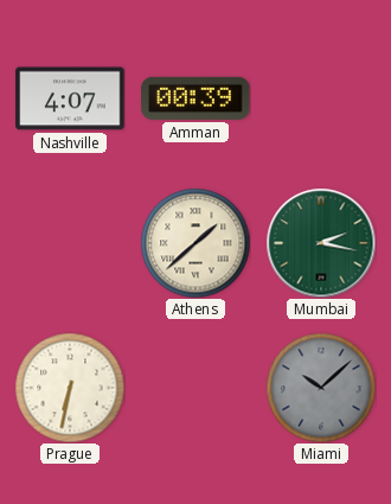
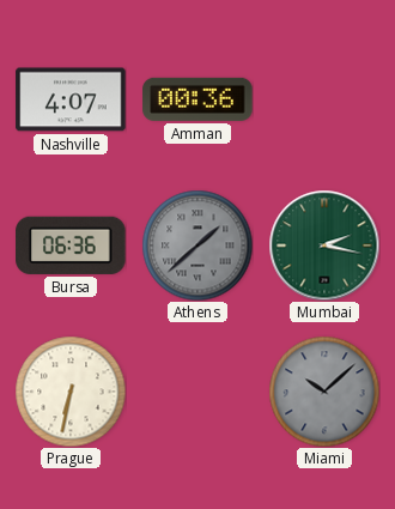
Amman: 00:39 -> 00:36 (197, 99)
Bursa: none -> 06:36 (71, 246)
Athens dial: cream -> grey (197, 246)
